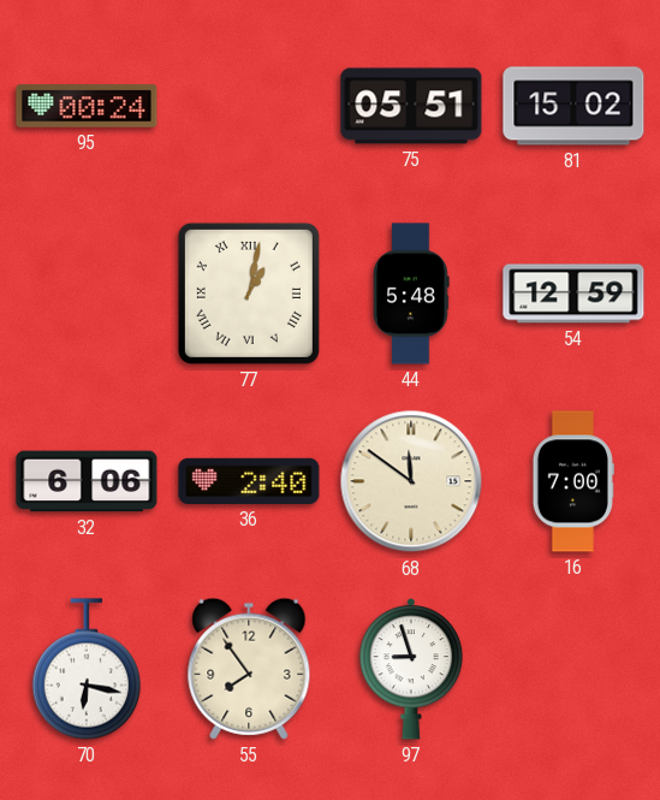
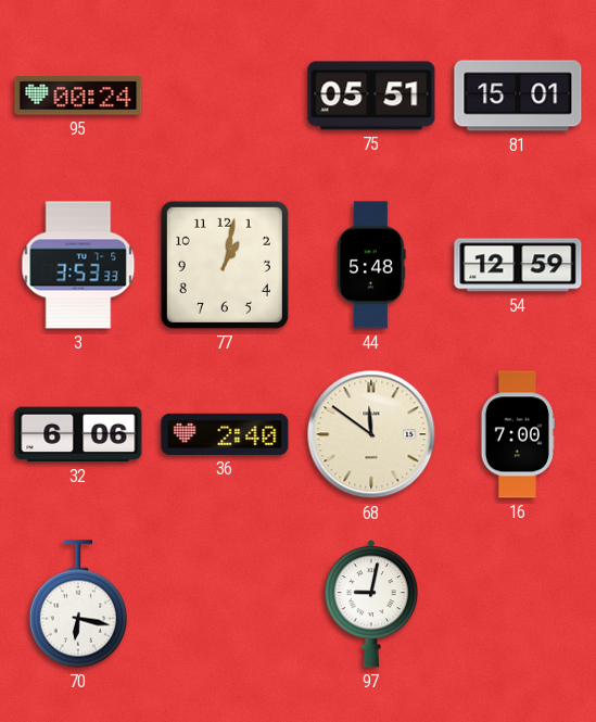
81: 15:02 -> 15:01 (518, 96)
3: none -> 3:53 (78, 265)
77 numerals: Roman -> Arabic (225, 265)
55: 7:54 -> none (249, 669)
97: 8:57 -> 9:02 (371, 604)
